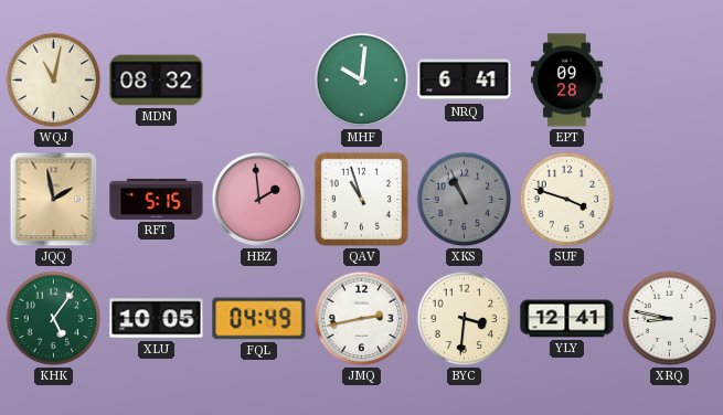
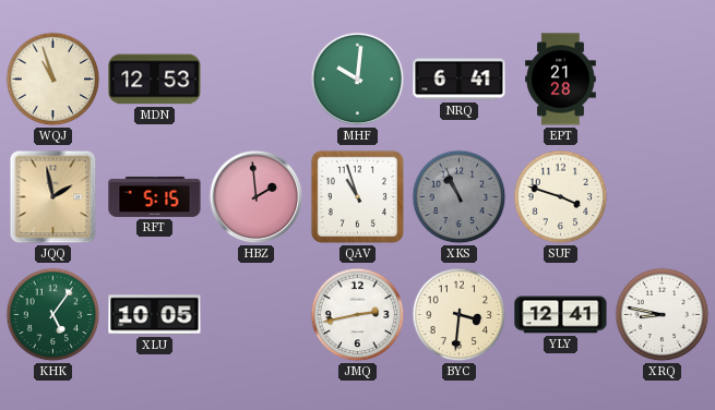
WQJ: 11:02 -> 10:57 (53, 80)
MDN: 08:32 -> 12:53 (155, 80)
EPT: 09:28 -> 21:28 (560, 80)
FQL: 04:49 -> none (259, 319)
